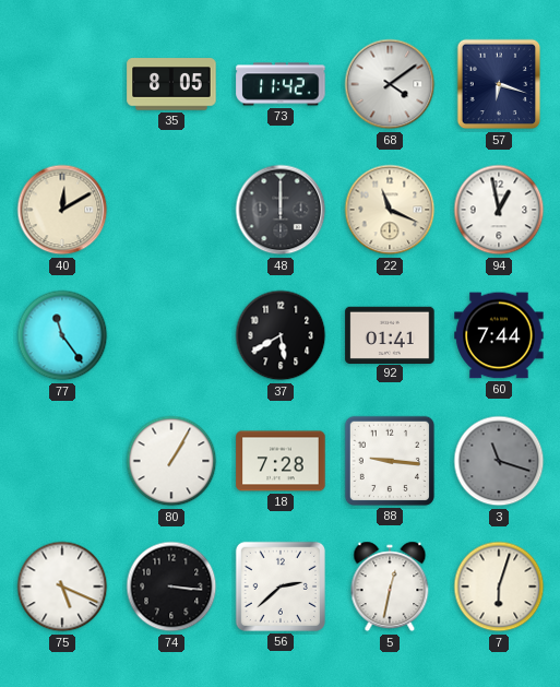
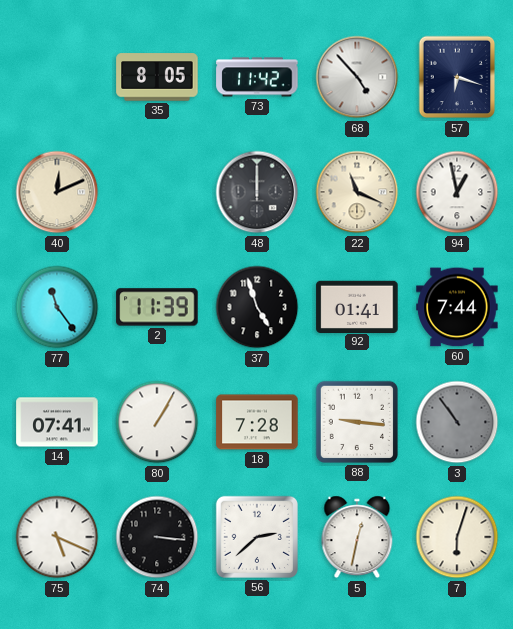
68: 4:09 -> 4:53 (357, 77)
40: 12:10 -> 12:11 (57, 192)
2: none -> 11:39 (157, 307)
37: 5:40 -> 4:57 (257, 307)
14: none -> 07:41 (57, 422)
3: 11:18 -> 10:54 (457, 422)
